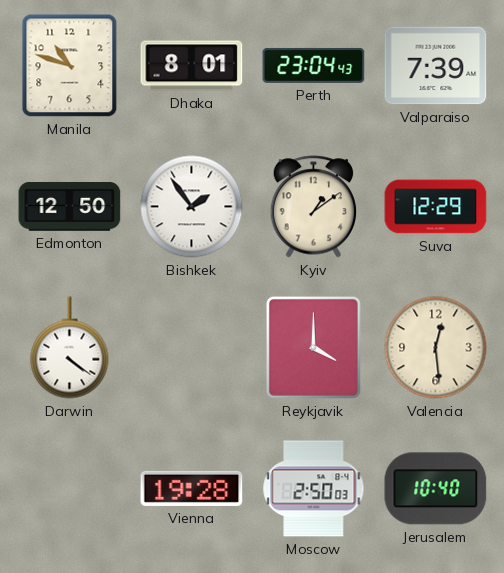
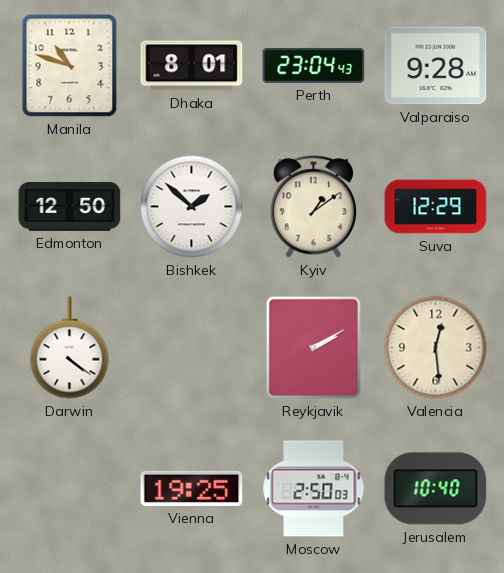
Valparaiso: 7:39 -> 9:28 (436, 66)
Bishkek: 1:54 -> 1:52 (192, 207)
Reykjavik: 4:00 -> 2:10 (313, 347)
Vienna: 19:28 -> 19:25 (192, 488)
